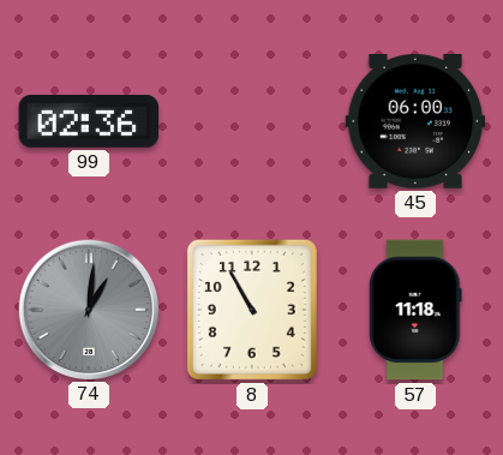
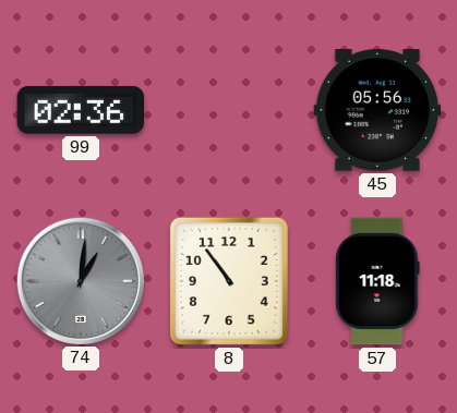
45: 06:00 -> 05:56 (377, 111)
8: 10:55 -> 10:54 (229, 281)
